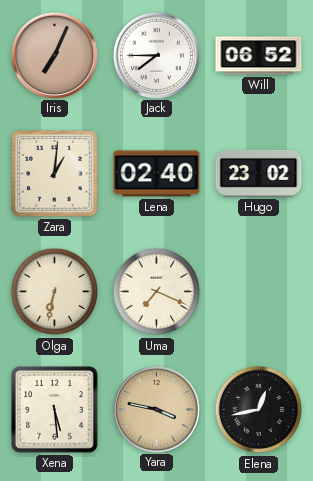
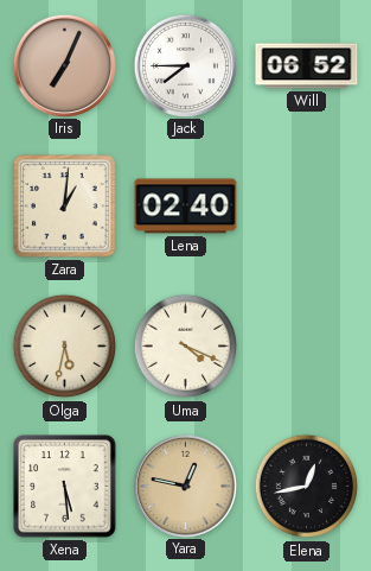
Hugo: 23:02 -> none (259, 173)
Olga: 6:32 -> 5:32 (65, 347)
Uma: 7:19 -> 4:19 (186, 347)
Yara: 3:47 -> 12:47 (185, 486)
